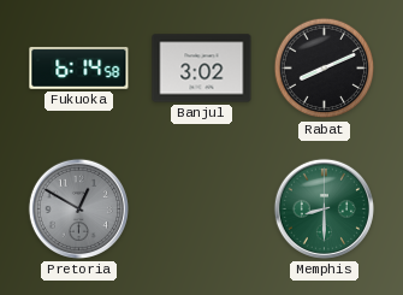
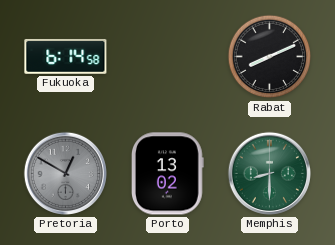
Banjul: 3:02 -> none (202, 69)
Porto: none -> 13:02 (168, 174)
